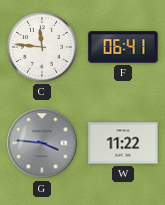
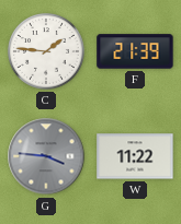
C: 11:46 -> 1:46 (47, 52)
F: 06:41 -> 21:39 (135, 51)
